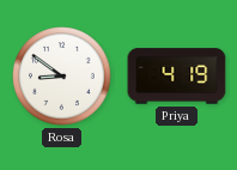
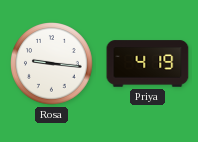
Rosa: 8:51 -> 9:16 (52, 64)
